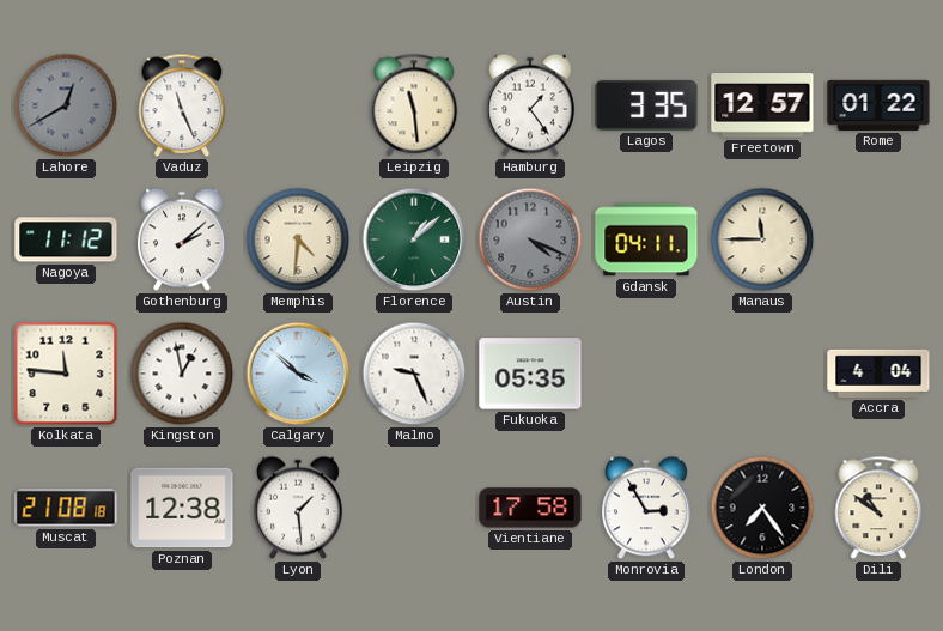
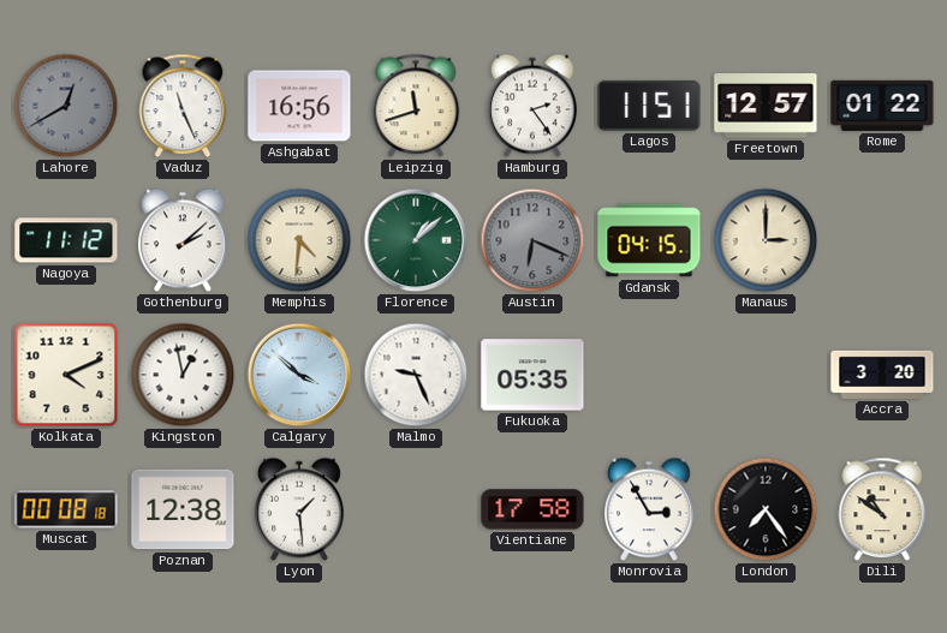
Ashgabat: none -> 16:56 (299, 106)
Leipzig: 11:29 -> 11:42 (416, 106)
Hamburg: 1:24 -> 2:24 (532, 106)
Lagos: 3:35 -> 11:51 (649, 106)
Austin: 4:19 -> 6:19 (532, 240)
Gdansk: 04:11 -> 04:15 (649, 240)
Manaus: 11:45 -> 3:00 (766, 240)
Kolkata: 11:46 -> 4:11 (66, 375)
Accra: 4:04 -> 3:20 (882, 375)
Muscat: 21:08 -> 00:08 (66, 509)
